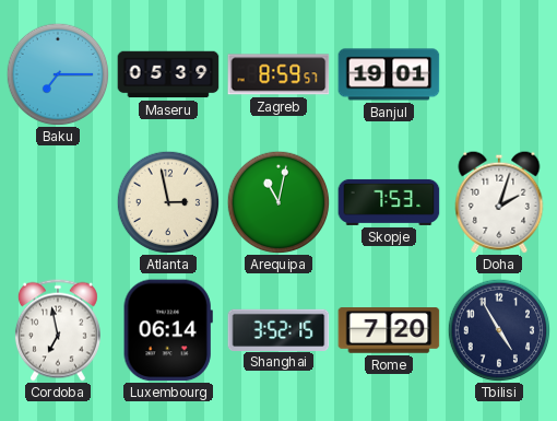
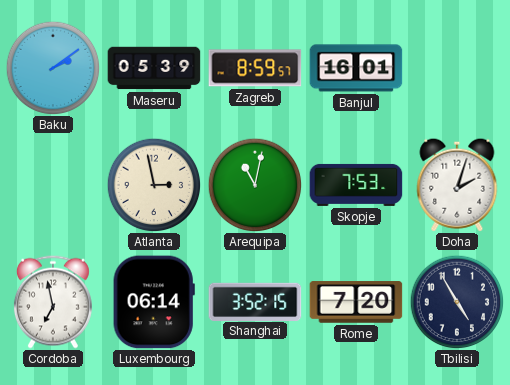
Baku: 7:15 -> 2:09 (53, 68)
Banjul: 19:01 -> 16:01 (356, 68)
